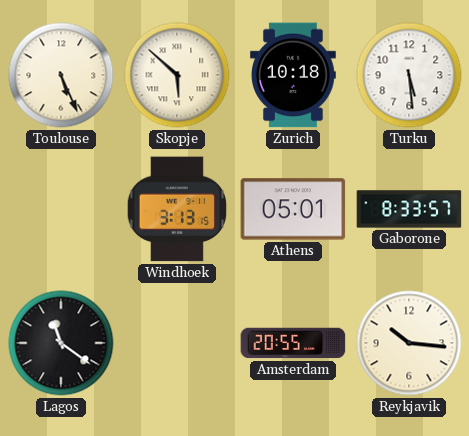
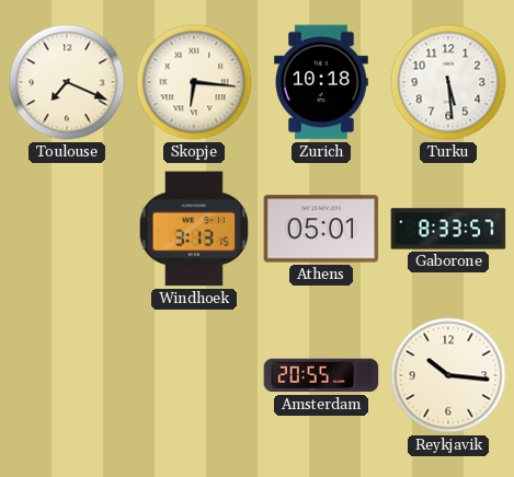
Toulouse: 5:26 -> 7:19 (67, 82)
Skopje: 5:52 -> 6:16 (194, 82)
Lagos: 11:21 -> none (61, 343)
